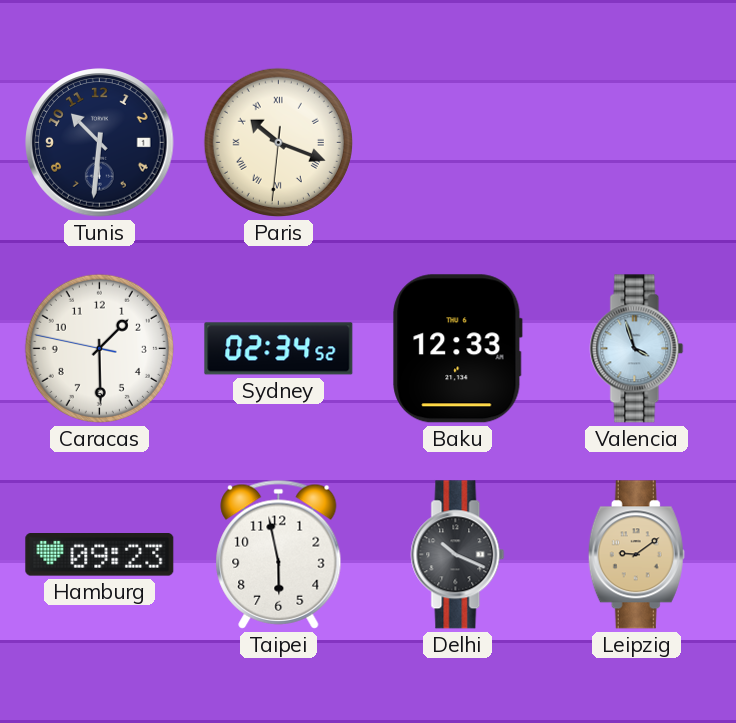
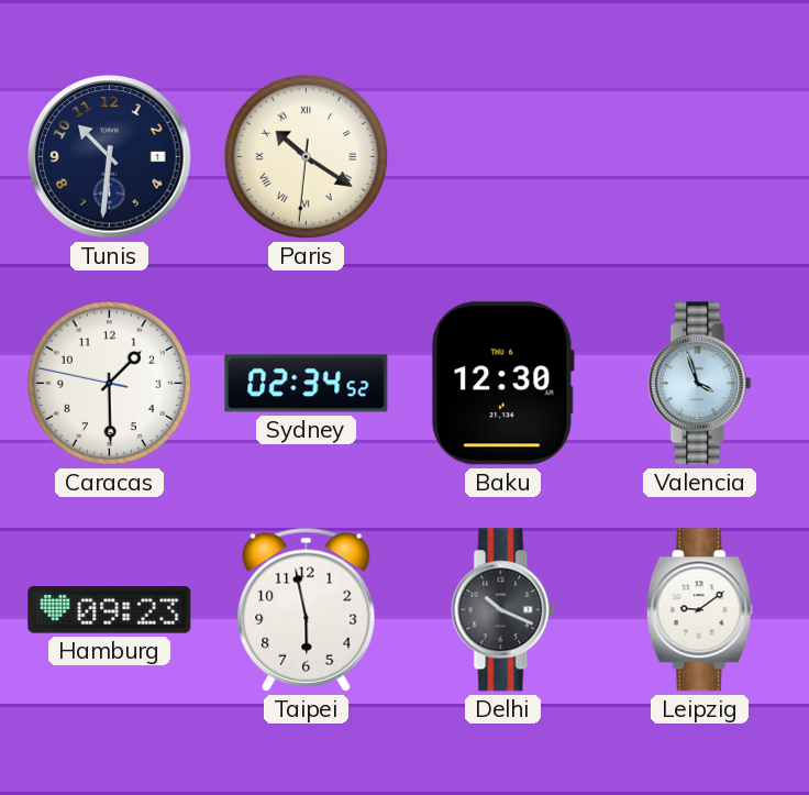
Paris: 10:18 -> 10:20 (306, 156)
Baku: 12:33 -> 12:30 (503, 384)
Leipzig dial: champagne -> white (699, 610)
